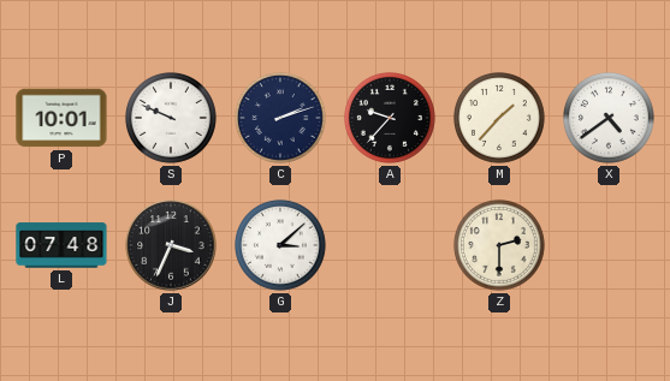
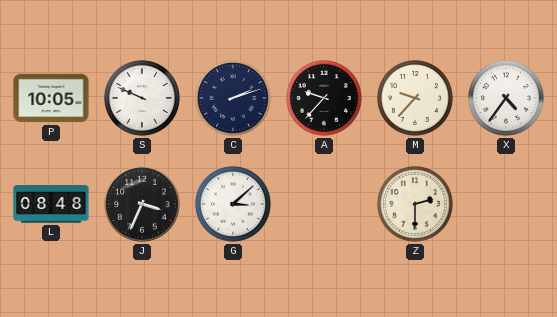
P: 10:01 -> 10:05 (51, 98)
M: 1:37 -> 9:37 (415, 98)
X: 4:39 -> 4:36 (506, 98)
L: 07:48 -> 08:48 (51, 204)
